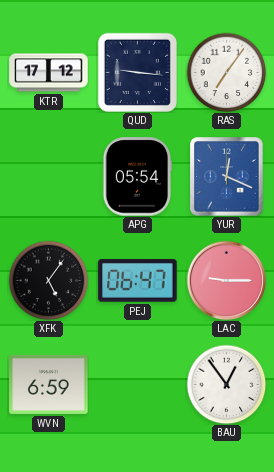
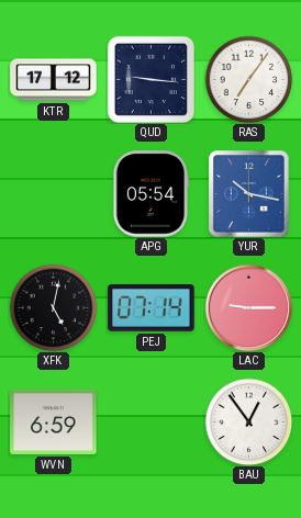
YUR: 12:19 -> 10:17 (249, 194)
XFK: 5:06 -> 5:02 (53, 307)
PEJ: 06:47 -> 07:14 (152, 308)
